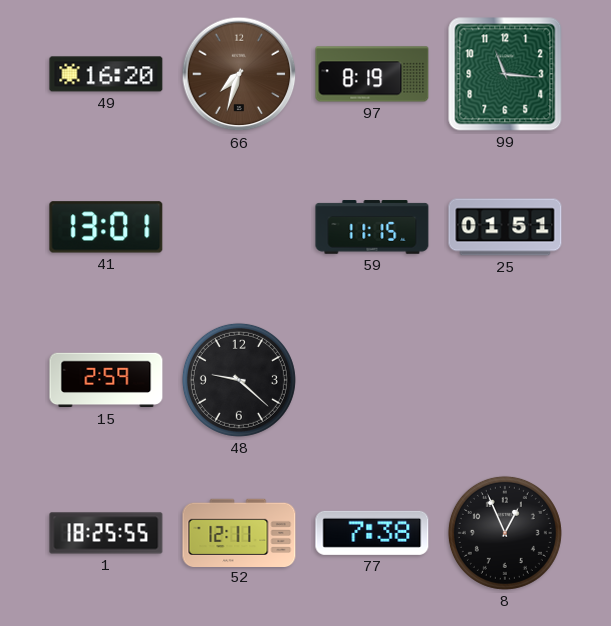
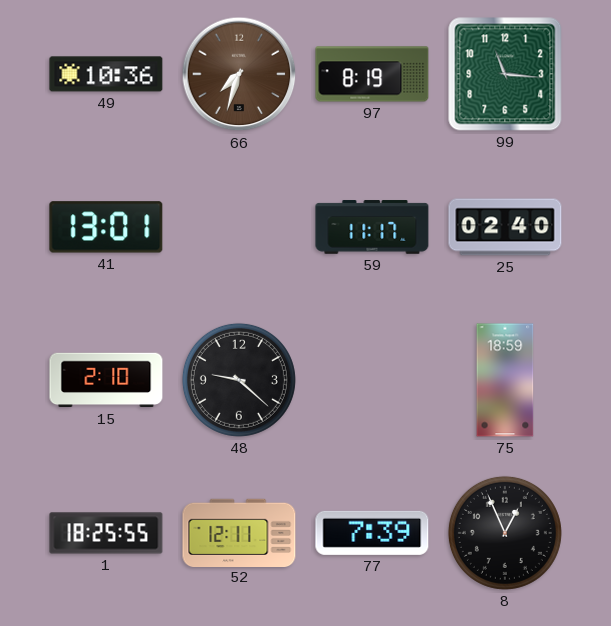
49: 16:20 -> 10:36 (106, 74)
59: 11:15 -> 11:17 (372, 227)
25: 01:51 -> 02:40 (505, 227)
15: 2:59 -> 2:10 (106, 380)
75: none -> 18:59 (505, 380)
77: 7:38 -> 7:39 (372, 533)
